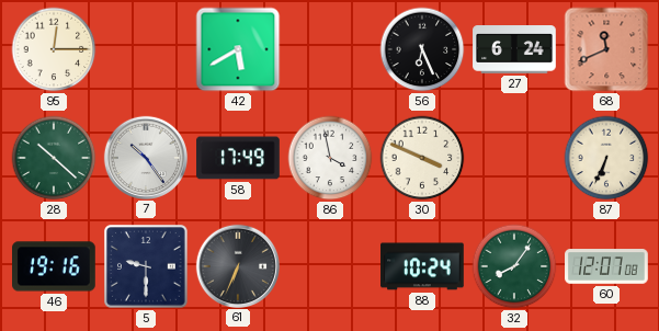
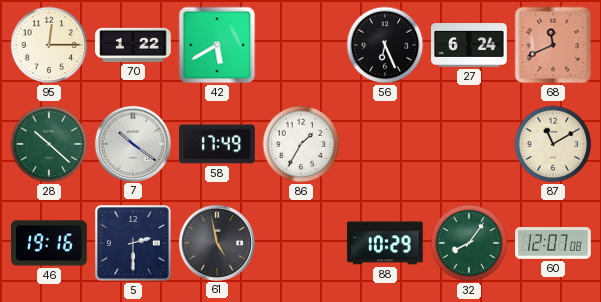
70: none -> 1:22 (133, 45)
7: 10:24 -> 10:21 (132, 143)
86: 3:58 -> 1:35 (301, 144)
30: 3:49 -> none (422, 158)
87: 6:34 -> 11:10 (553, 144)
5: 9:30 -> 2:30 (134, 244)
61: 6:34 -> 4:58 (216, 242)
88: 10:24 -> 10:29 (385, 243)
